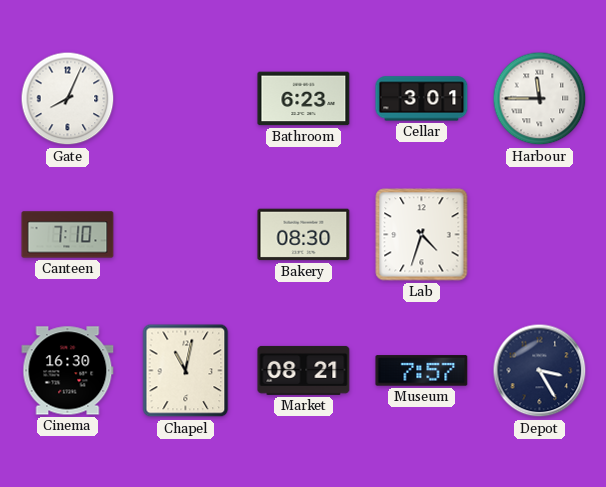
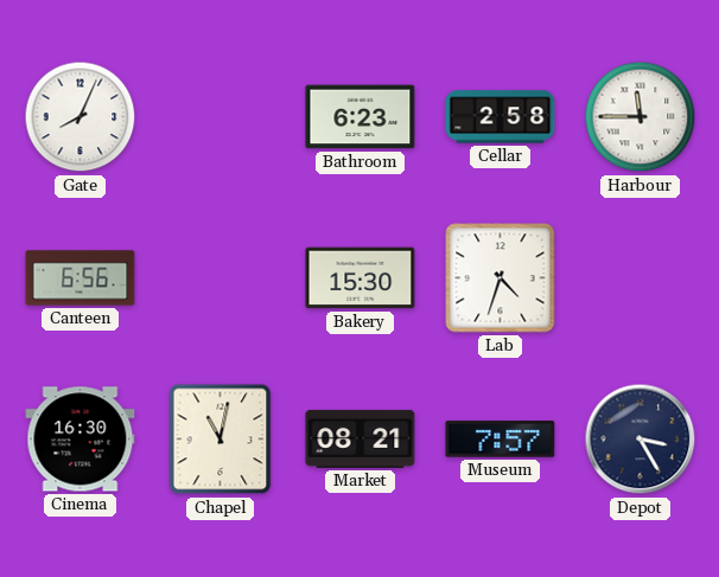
Cellar: 3:01 -> 2:58 (501, 117)
Canteen: 7:10 -> 6:56 (81, 278)
Bakery: 08:30 -> 15:30 (361, 278)
